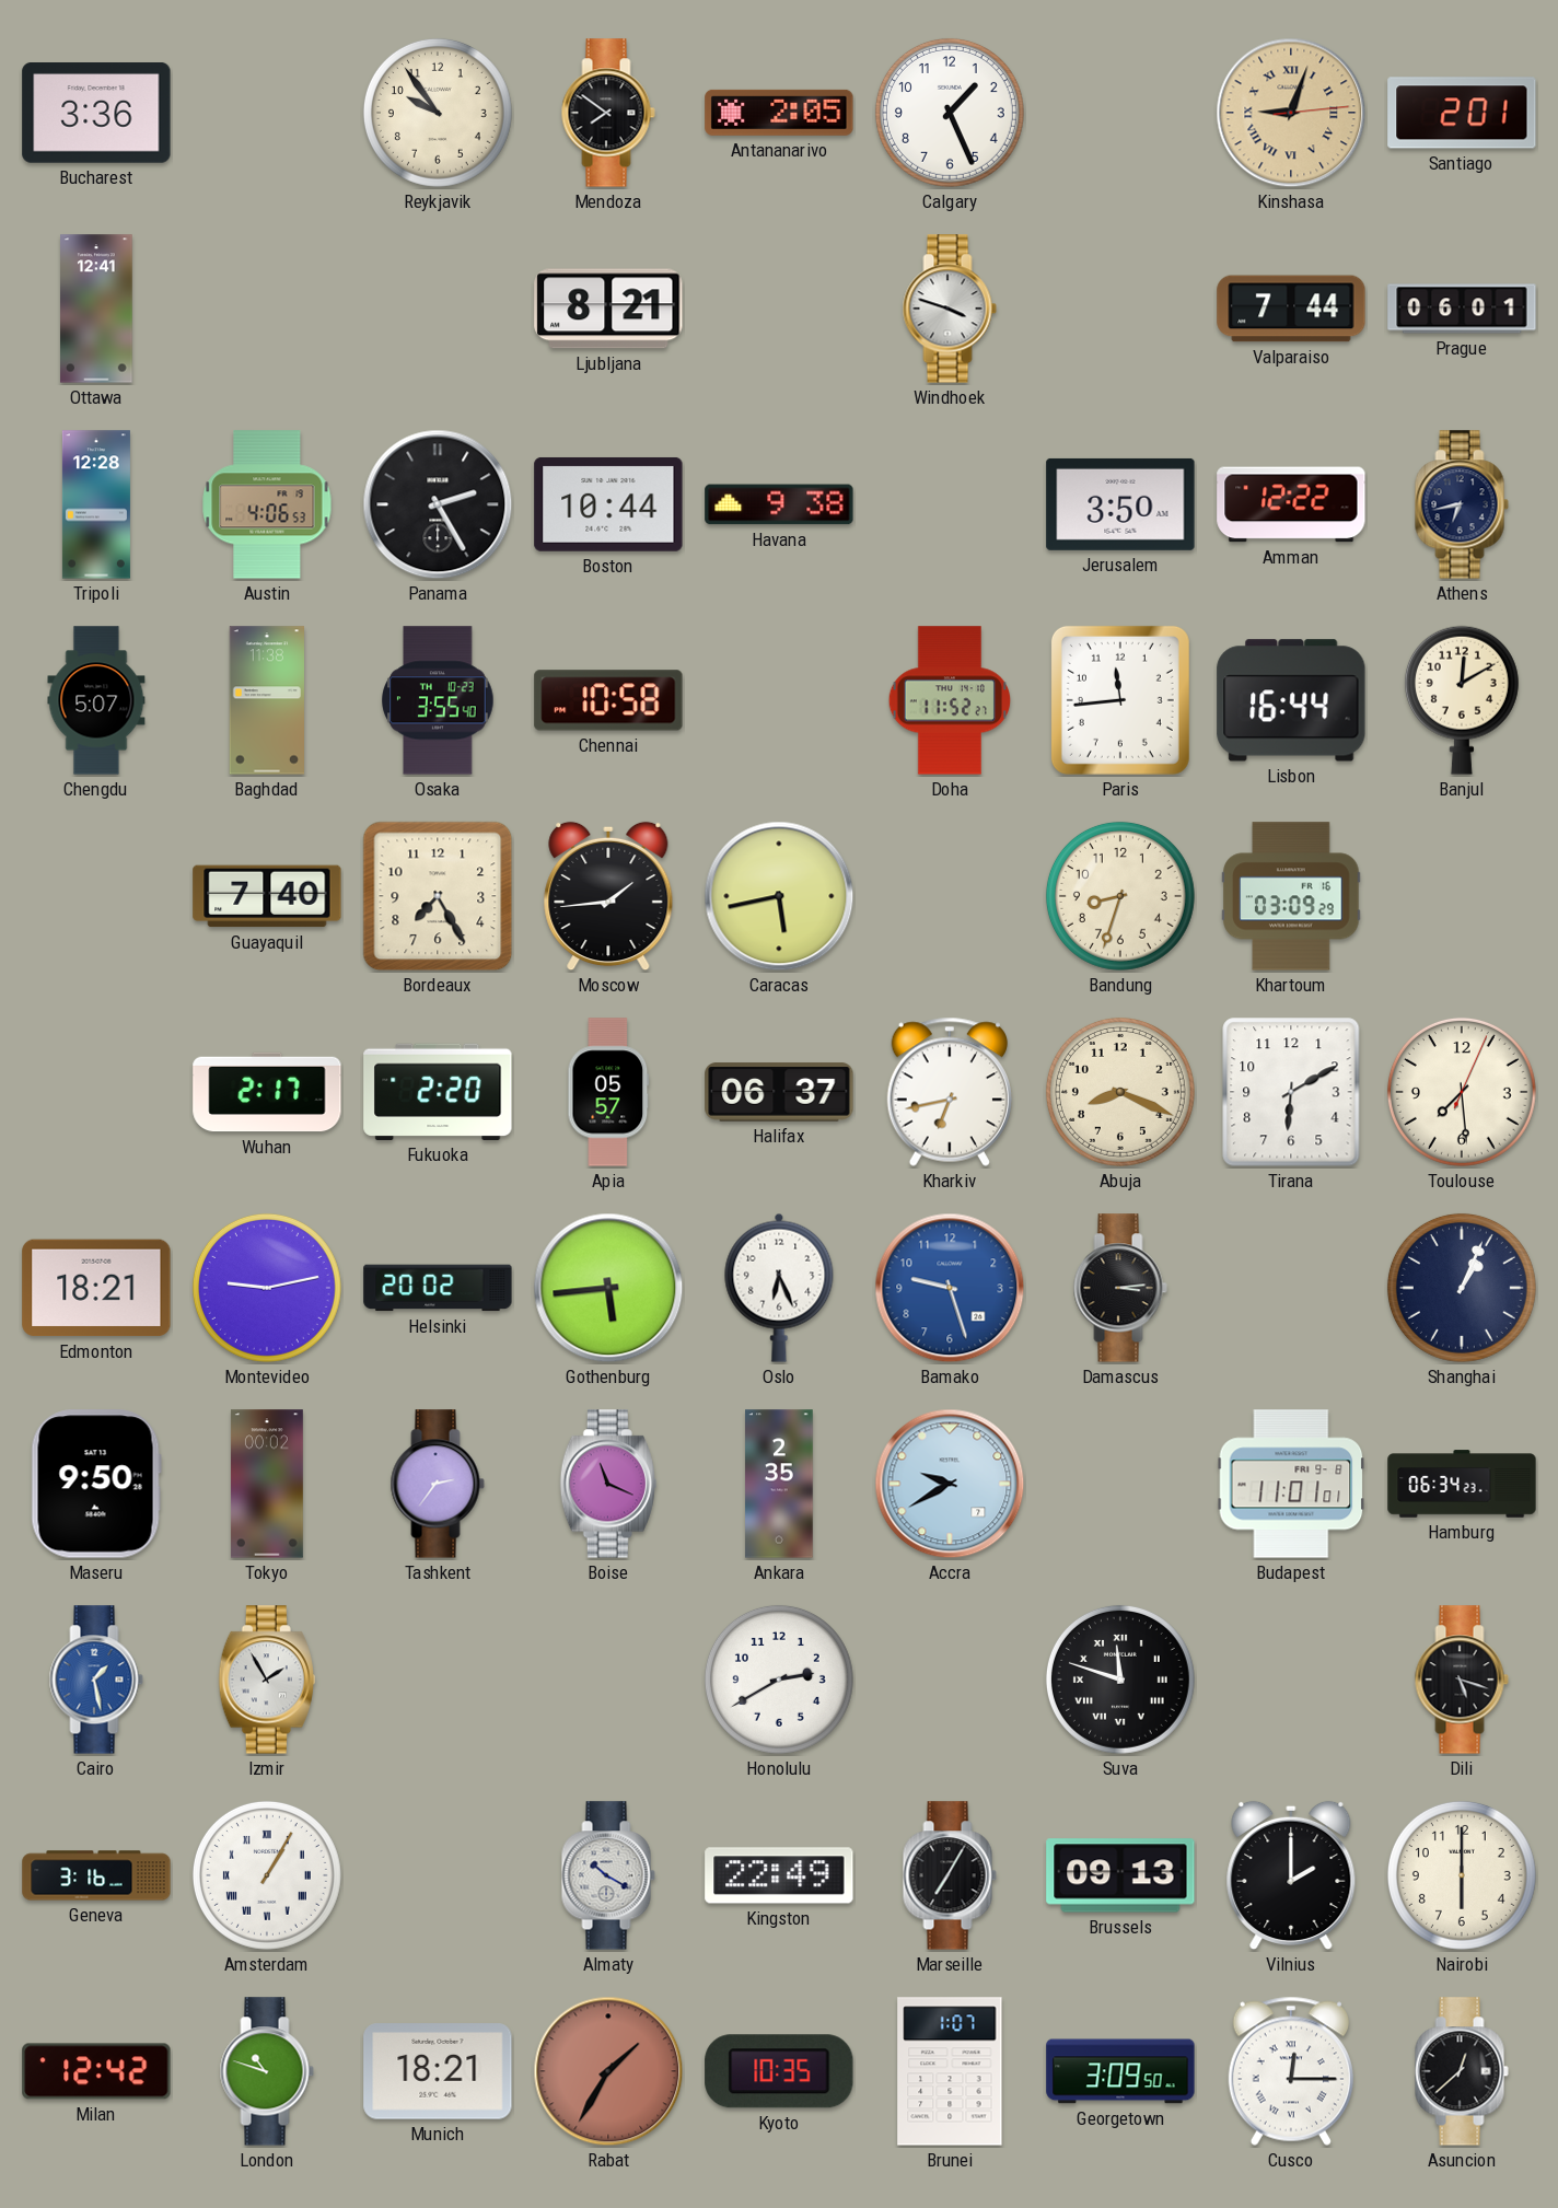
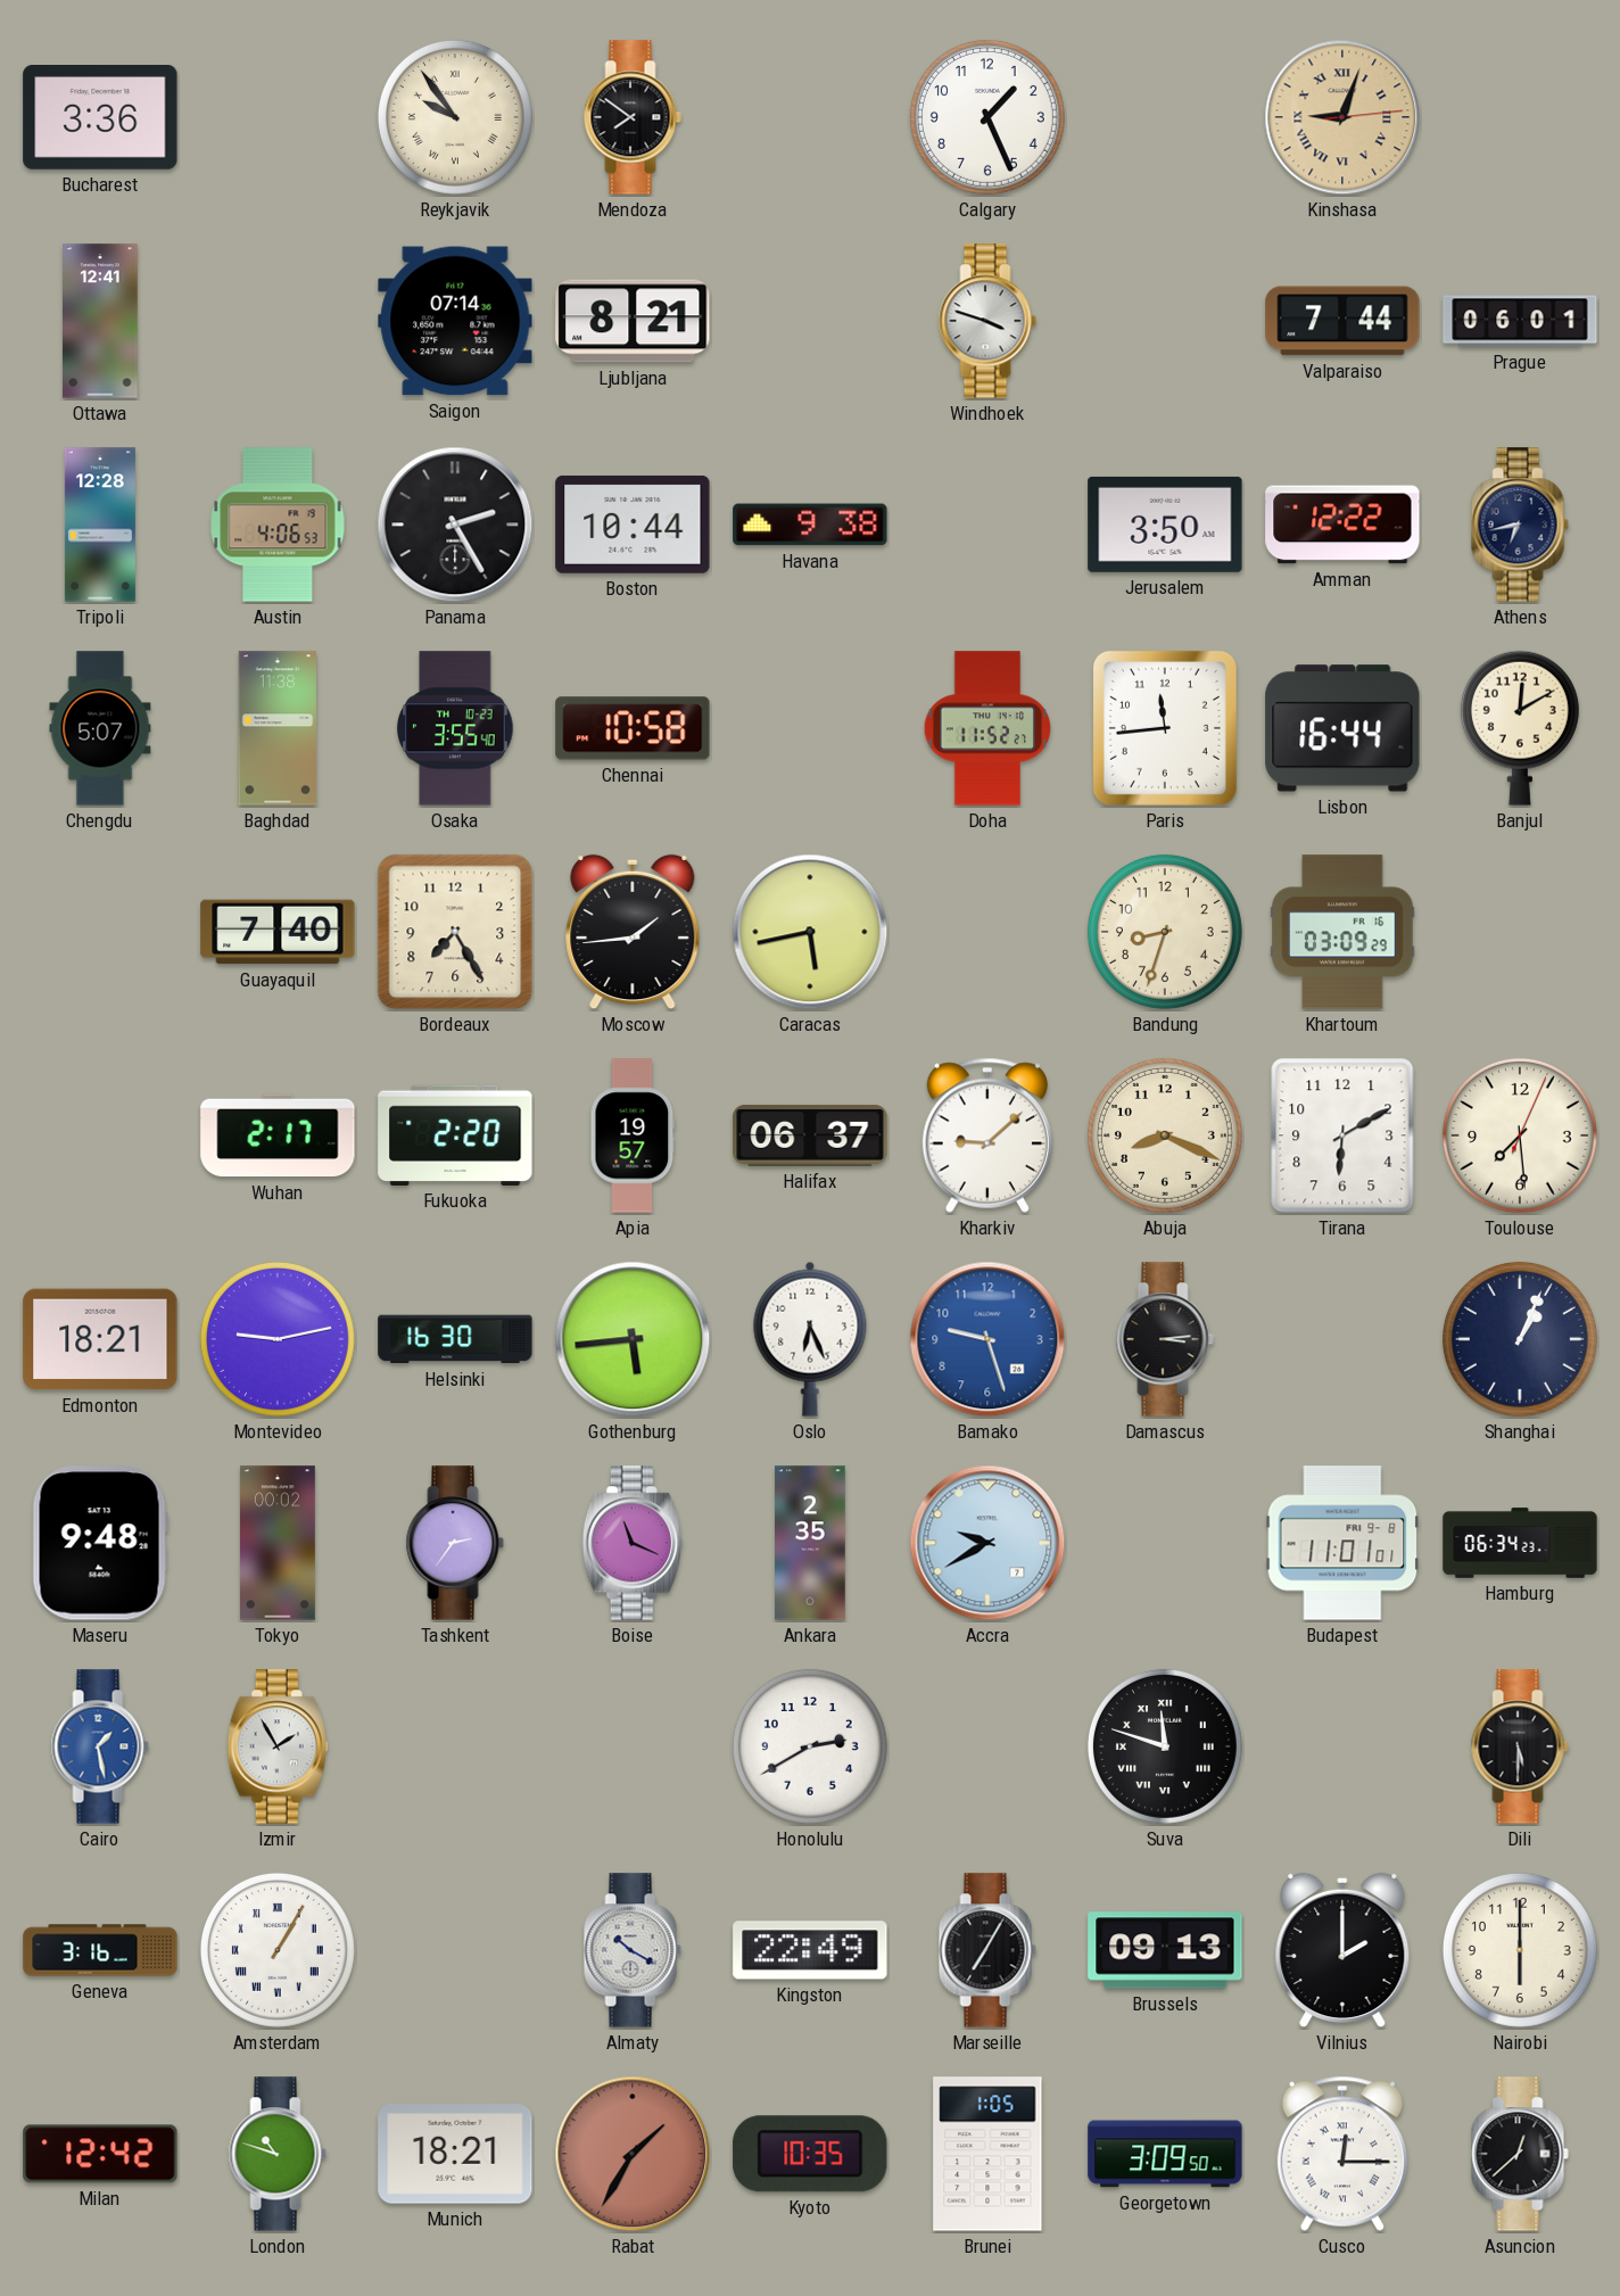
Reykjavik numerals: Arabic -> Roman (455, 117)
Antananarivo: 2:05 -> none (779, 113)
Santiago: 2:01 -> none (1462, 113)
Saigon: none -> 07:14 (455, 321)
Apia: 05:57 -> 19:57 (633, 1135)
Kharkiv: 6:43 -> 9:08 (987, 1135)
Helsinki: 20:02 -> 16:30 (455, 1339)
Maseru: 9:50 -> 9:48 (100, 1543)
Dili: 5:18 -> 5:30 (1520, 1746)
Brunei: 1:07 -> 1:05 (987, 2154)
